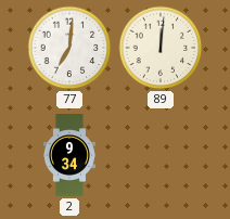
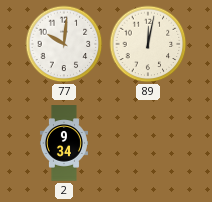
77: 7:01 -> 10:01 (64, 44)
89: 12:01 -> 12:02 (148, 44)
